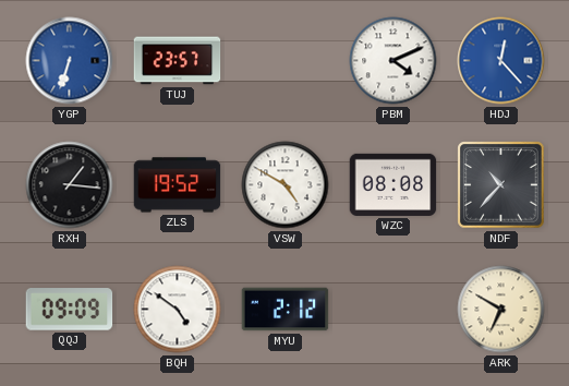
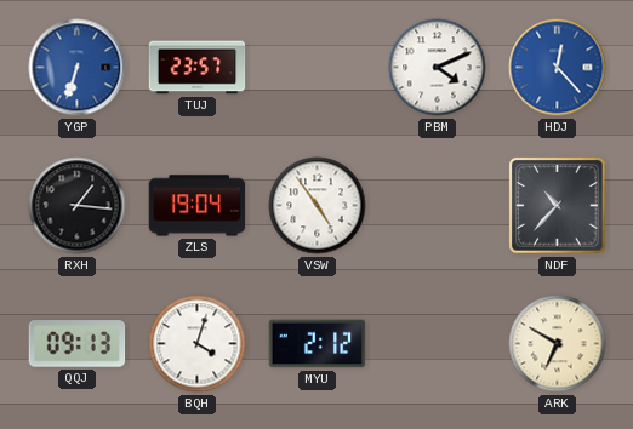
ZLS: 19:52 -> 19:04 (198, 206)
VSW: 4:50 -> 4:54 (318, 206)
WZC: 08:08 -> none (394, 184)
QQJ: 09:09 -> 09:13 (78, 344)
BQH: 4:51 -> 4:03 (198, 344)
